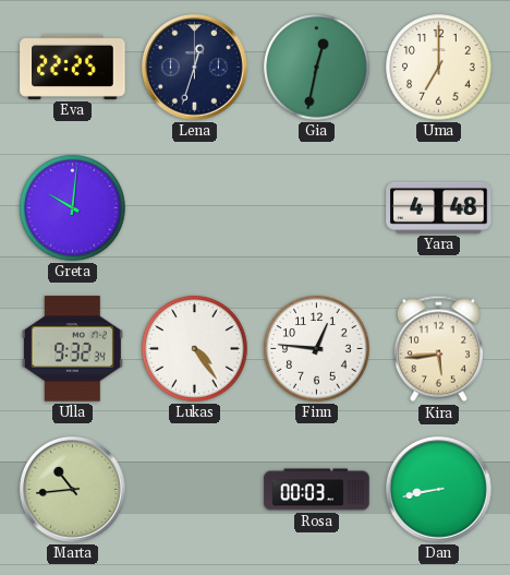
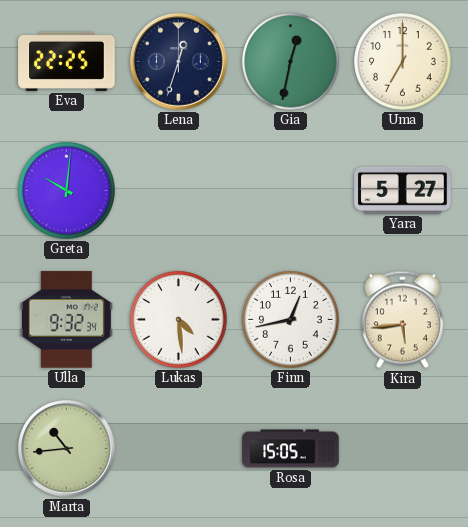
Yara: 4:48 -> 5:27 (403, 190)
Lukas: 4:24 -> 4:29 (179, 320)
Finn: 12:46 -> 12:43 (291, 320)
Rosa: 00:03 -> 15:05 (291, 449)
Dan: 8:43 -> none (438, 489)
